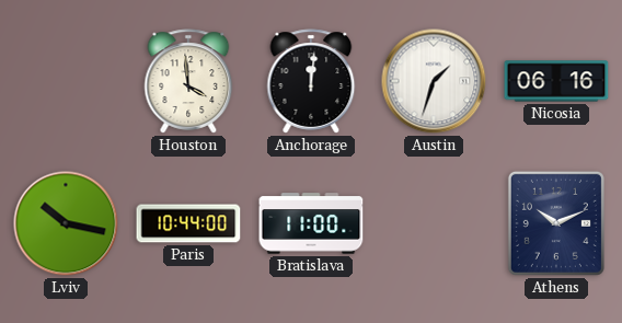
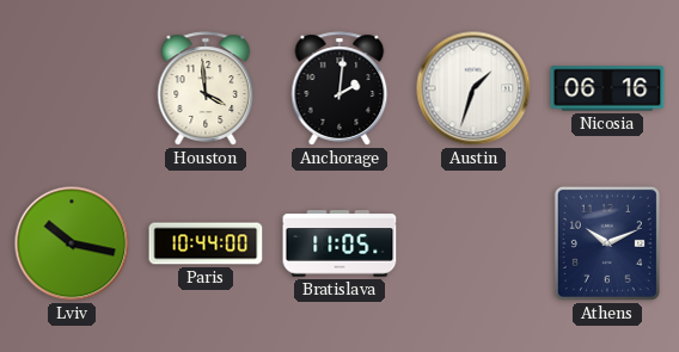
Anchorage: 12:01 -> 2:01 (339, 88)
Bratislava: 11:00 -> 11:05 (339, 243)
